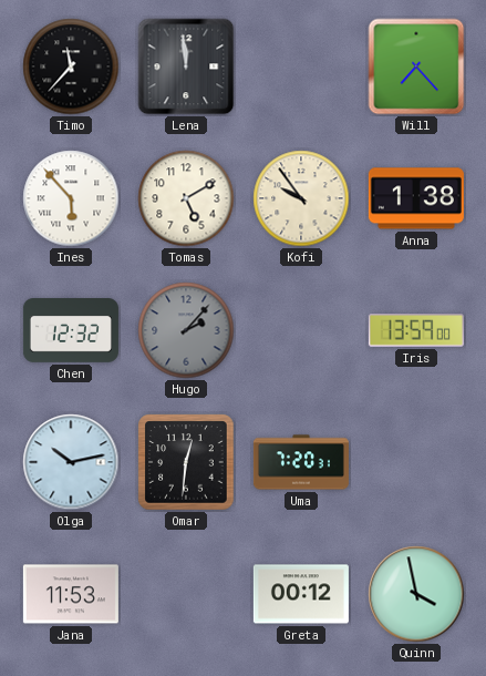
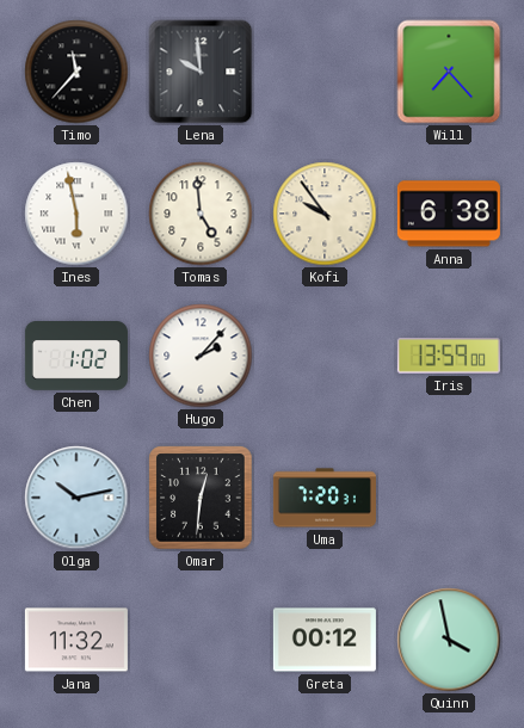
Lena: 11:59 -> 9:59 (201, 72)
Ines: 5:53 -> 5:58 (76, 214)
Tomas: 5:10 -> 4:59 (201, 214)
Anna: 1:38 -> 6:38 (449, 214)
Chen: 12:32 -> 1:02 (76, 357)
Hugo dial: grey -> white (201, 356)
Jana: 11:53 -> 11:32 (76, 640)
